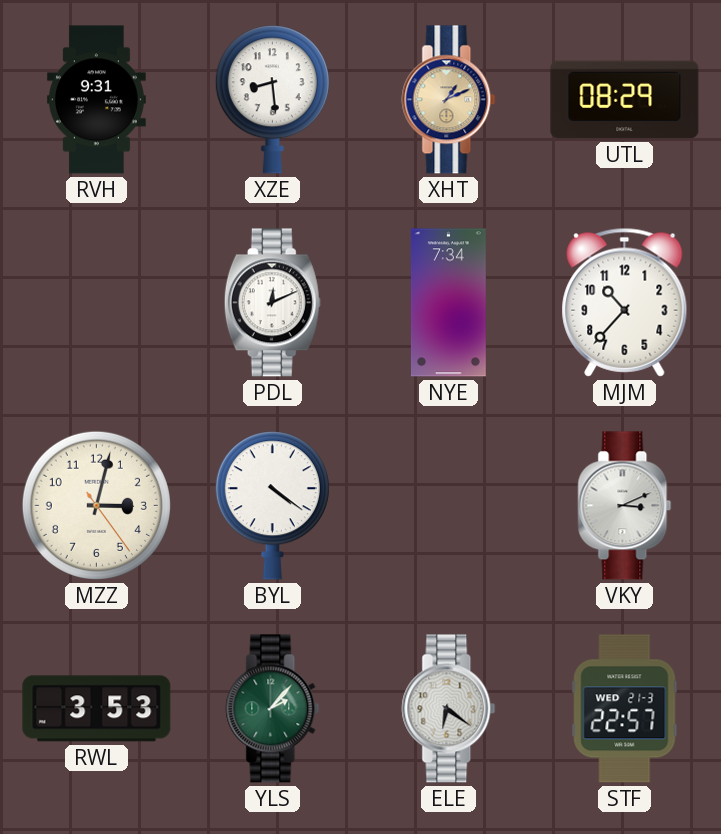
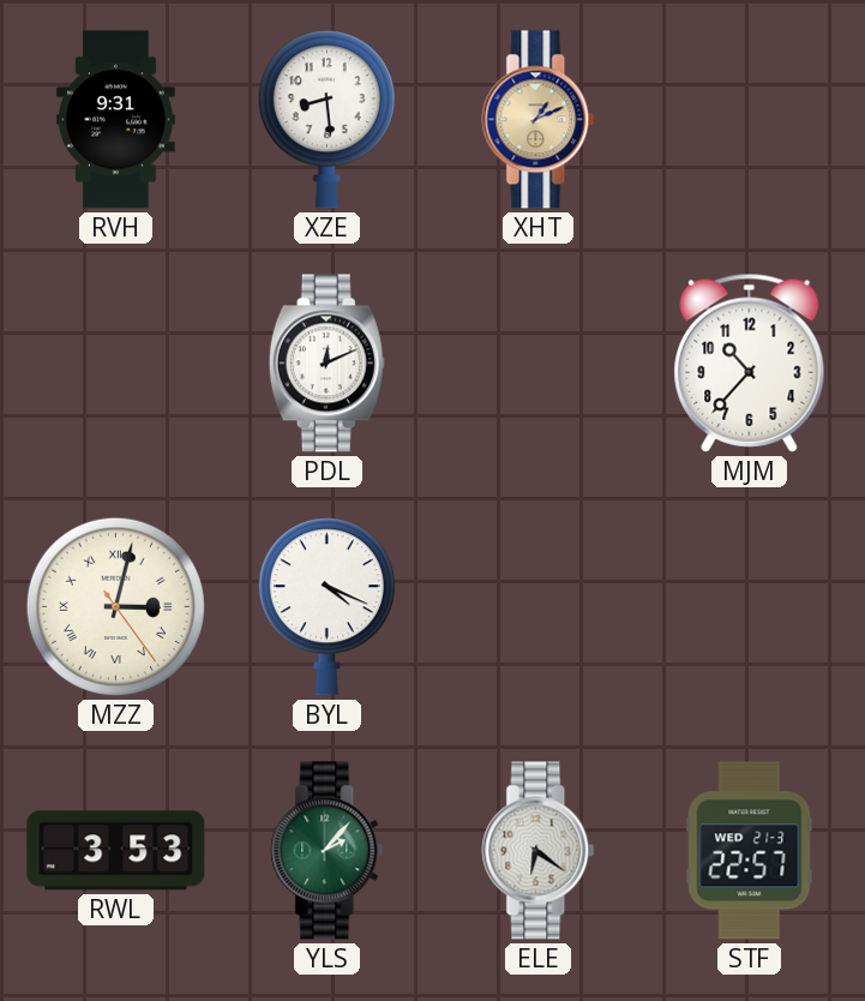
UTL: 08:29 -> none (625, 100)
NYE: 7:34 -> none (448, 303)
MZZ numerals: Arabic -> Roman (115, 606)
BYL: 4:21 -> 4:19 (326, 607)
VKY: 3:11 -> none (625, 506)
